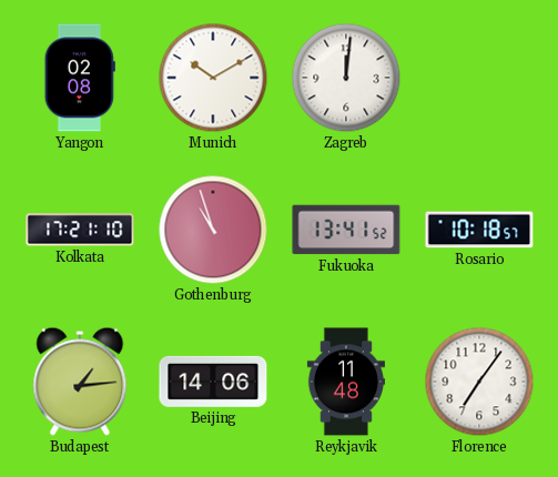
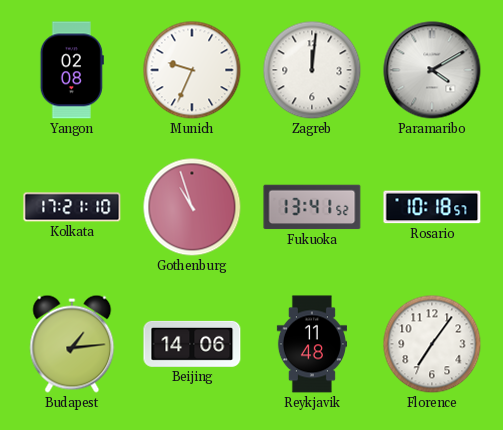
Munich: 10:10 -> 9:34 (192, 70)
Paramaribo: none -> 4:10 (432, 70)
